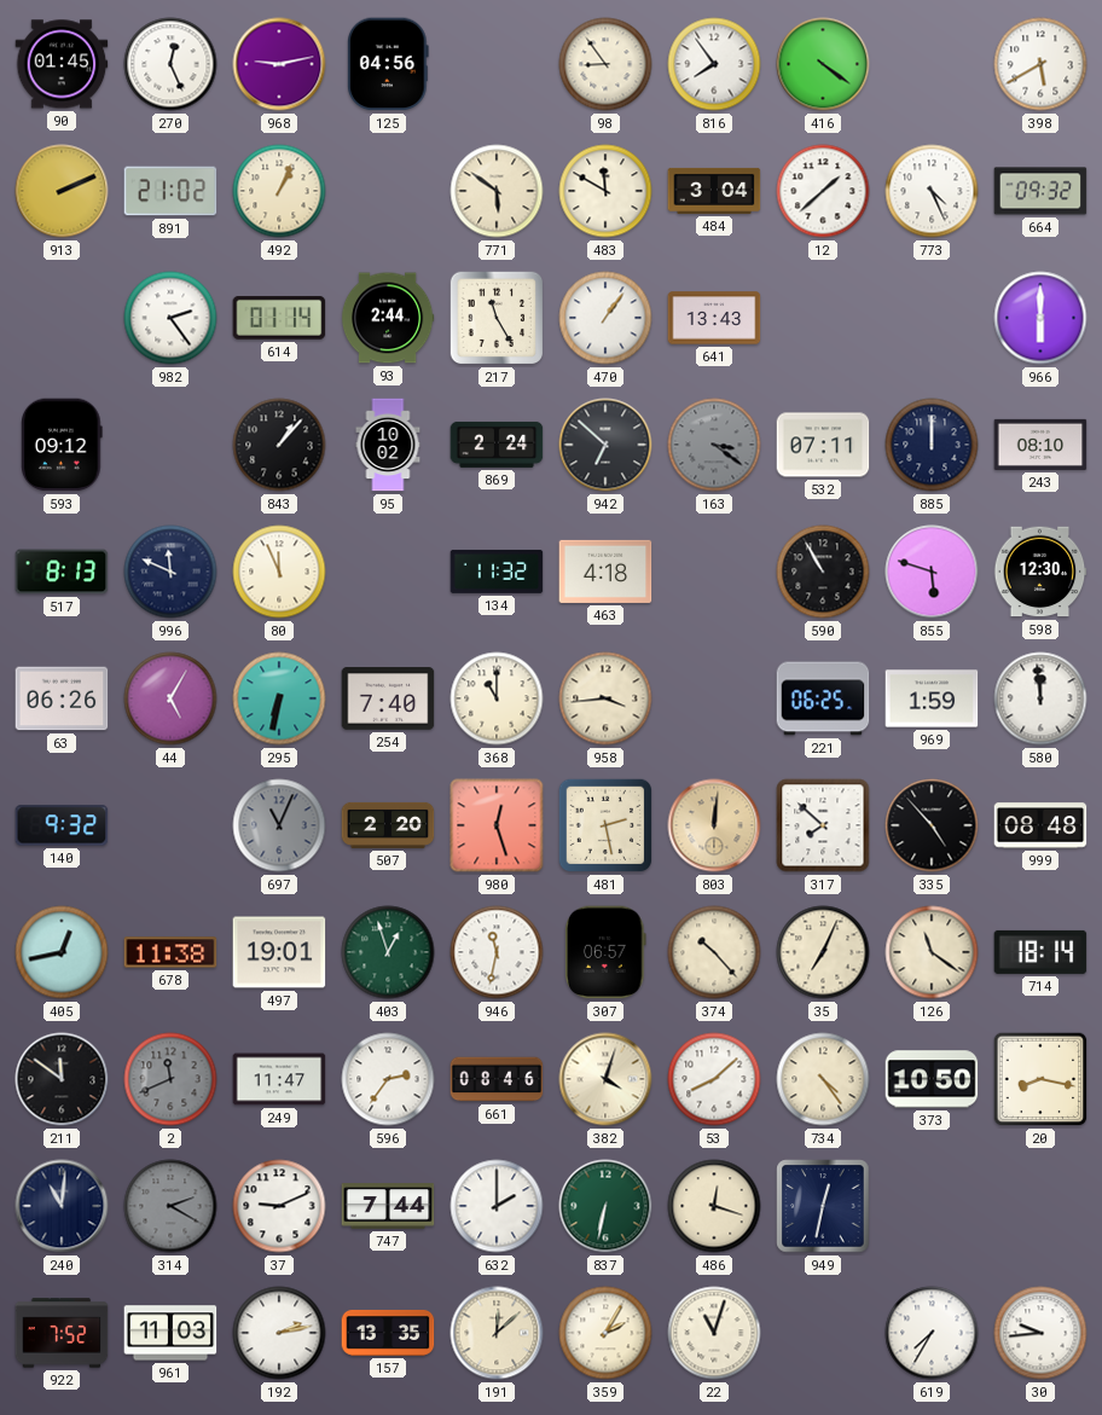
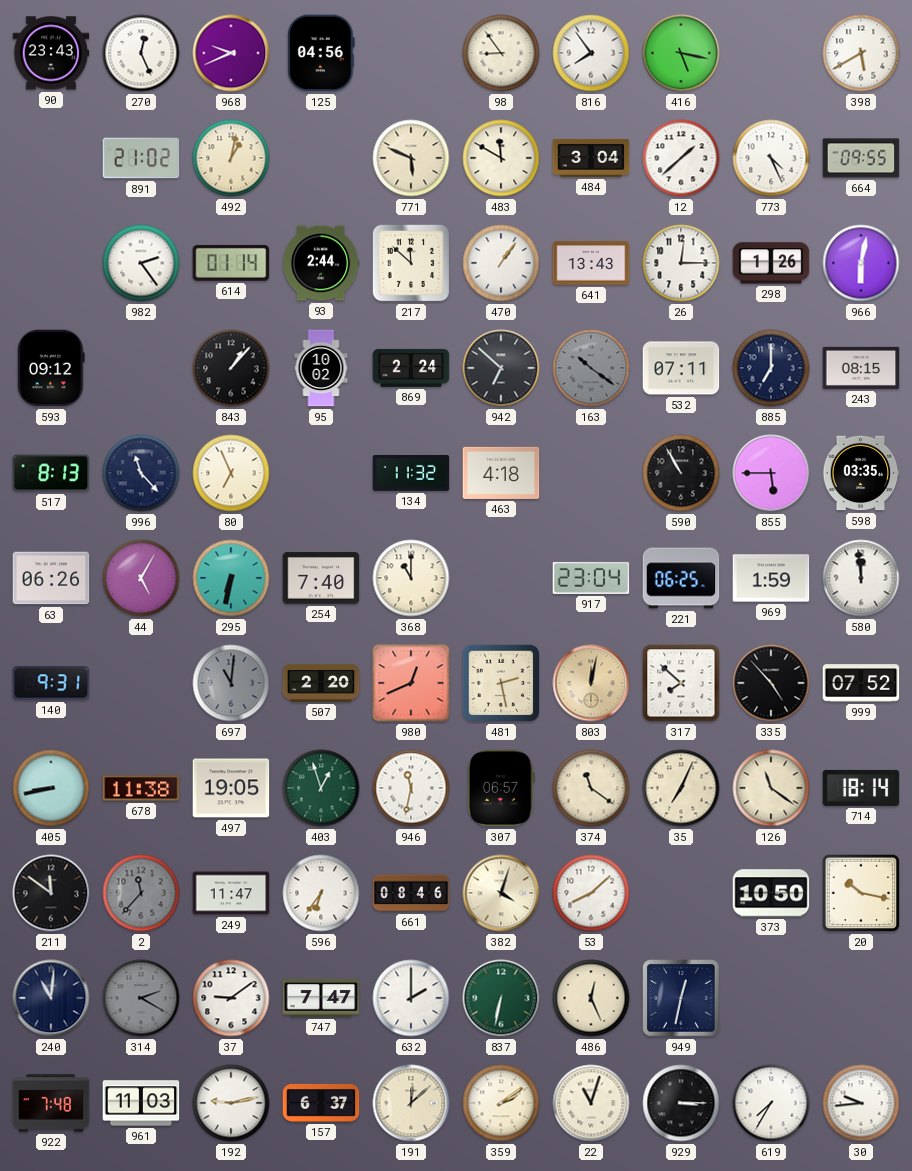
90: 01:45 -> 23:43 (51, 53)
968: 9:13 -> 9:41 (231, 53)
416: 4:21 -> 5:17 (681, 53)
913: 2:11 -> none (62, 191)
492: 1:04 -> 1:02 (231, 158)
771: 5:51 -> 5:49 (411, 158)
664: 09:32 -> 09:55 (861, 158)
217: 11:25 -> 11:52 (411, 263)
26: none -> 12:15 (681, 263)
298: none -> 1:26 (771, 263)
966: 6:00 -> 6:02 (861, 263)
163: 3:21 -> 10:21 (591, 368)
885: 12:00 -> 7:00 (771, 368)
243: 08:10 -> 08:15 (861, 368)
996: 11:49 -> 11:23 (141, 473)
80: 11:56 -> 6:56 (231, 473)
855: 5:48 -> 5:45 (771, 473)
598: 12:30 -> 03:35 (861, 473)
958: 3:44 -> none (605, 698)
917: none -> 23:04 (591, 578)
140: 9:32 -> 9:31 (51, 683)
697: 11:04 -> 11:01 (231, 683)
980: 12:27 -> 12:41 (411, 683)
803: 12:01 -> 12:02 (591, 683)
999: 08:48 -> 07:52 (861, 683)
405: 12:43 -> 8:43 (51, 788)
497: 19:01 -> 19:05 (231, 788)
374: 10:23 -> 11:21 (591, 788)
2: 11:41 -> 11:37 (141, 893)
596: 2:36 -> 6:36 (321, 893)
734: 4:24 -> none (823, 1079)
20: 8:17 -> 10:17 (861, 893)
37: 9:11 -> 9:09 (231, 998)
747: 7:44 -> 7:47 (321, 998)
486: 12:18 -> 12:26 (591, 998)
922: 7:52 -> 7:48 (51, 1103)
192: 2:13 -> 9:13 (231, 1103)
157: 13:35 -> 6:37 (321, 1103)
359: 2:05 -> 2:09 (501, 1103)
929: none -> 3:15 (681, 1103)
